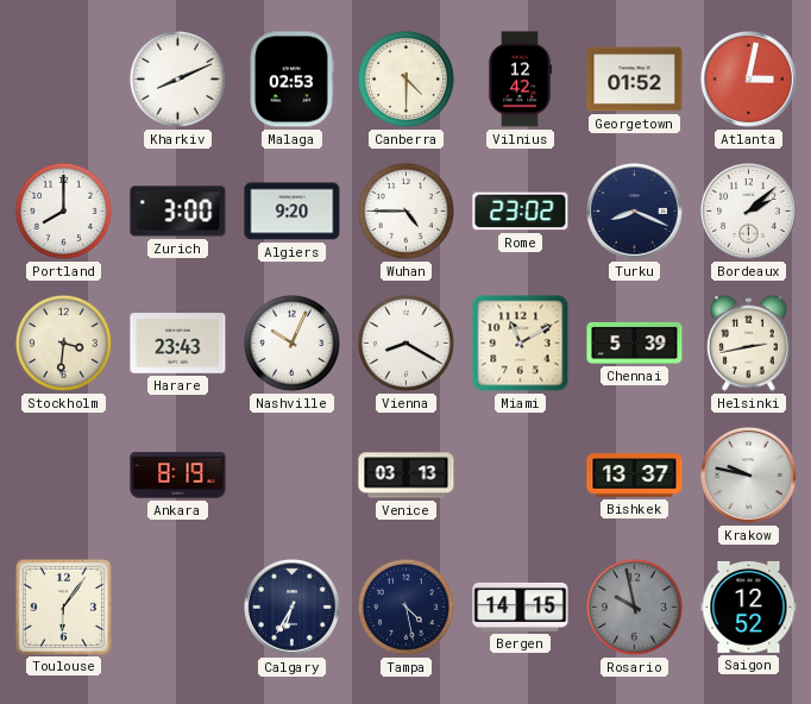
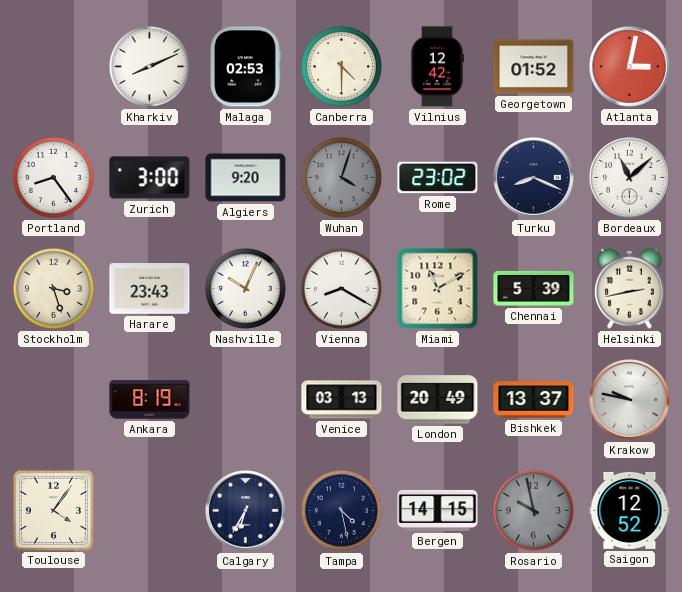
Portland: 8:00 -> 8:24 (53, 177)
Wuhan: 4:45 -> 4:03 (341, 177)
Wuhan dial: white -> grey (341, 177)
Bordeaux: 2:08 -> 11:08 (630, 178)
Stockholm: 3:31 -> 3:27 (53, 288)
London: none -> 20:49 (438, 400)
Toulouse: 6:06 -> 4:06 (53, 510)
